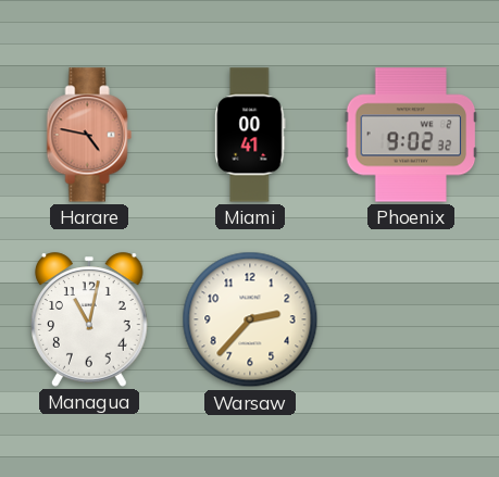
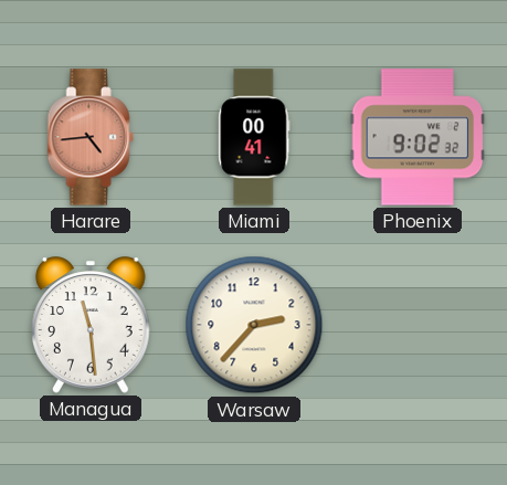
Harare: 4:47 -> 4:44 (91, 137)
Managua: 11:02 -> 11:29 (92, 325)
